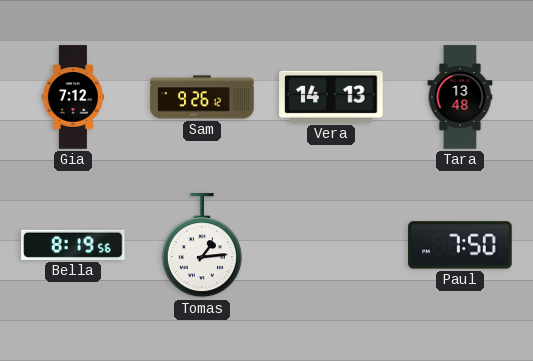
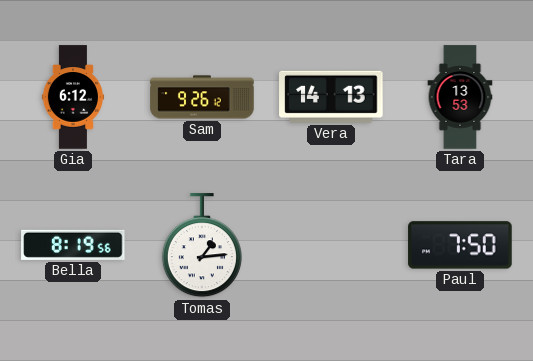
Gia: 7:12 -> 6:12 (72, 97)
Tara: 13:48 -> 13:53 (460, 97)
